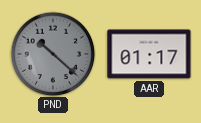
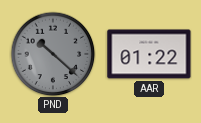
AAR: 01:17 -> 01:22 (149, 54)
